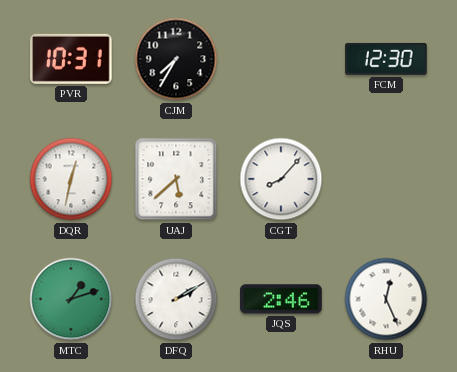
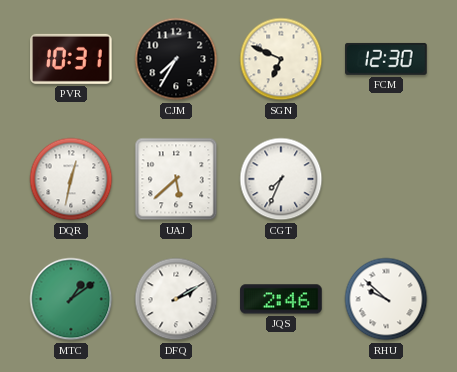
SGN: none -> 6:49 (281, 59)
CGT: 8:07 -> 7:34 (281, 179)
MTC: 1:12 -> 1:09 (71, 299)
RHU: 12:26 -> 9:52 (386, 299)
